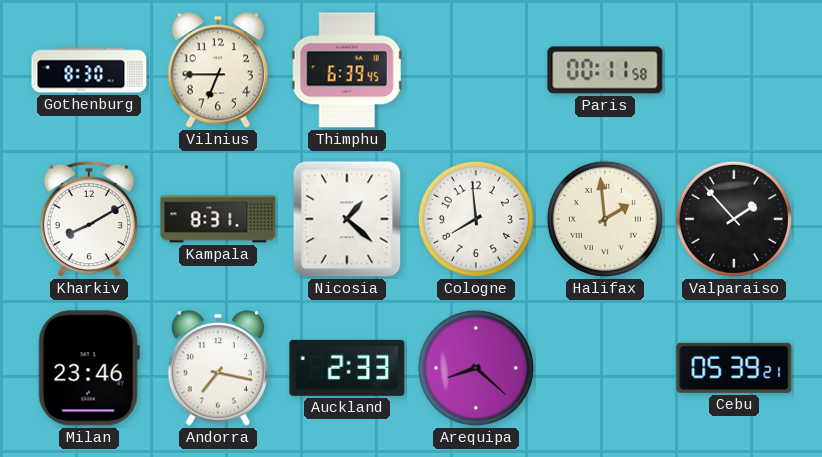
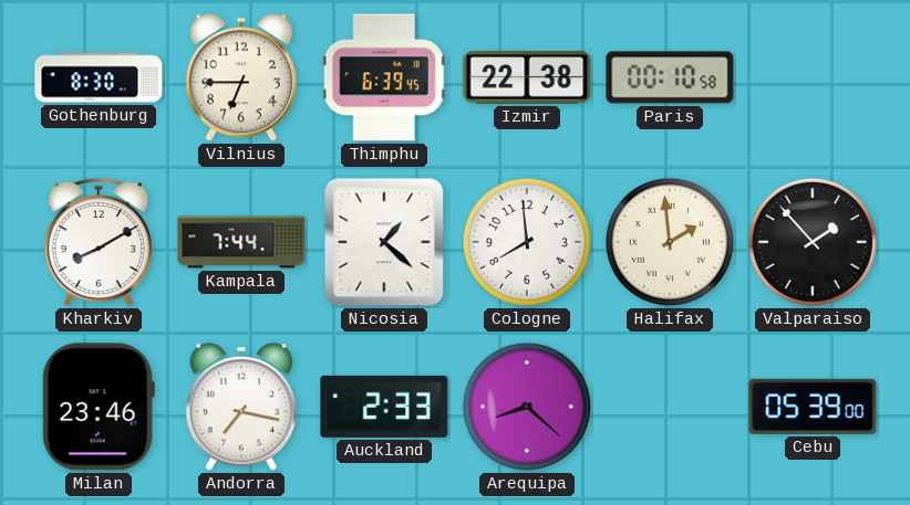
Izmir: none -> 22:38 (527, 77)
Paris: 00:11 -> 00:10 (670, 77)
Kampala: 8:31 -> 7:44 (241, 242)
Cebu: 05:39:21 -> 05:39:00 (813, 407)
